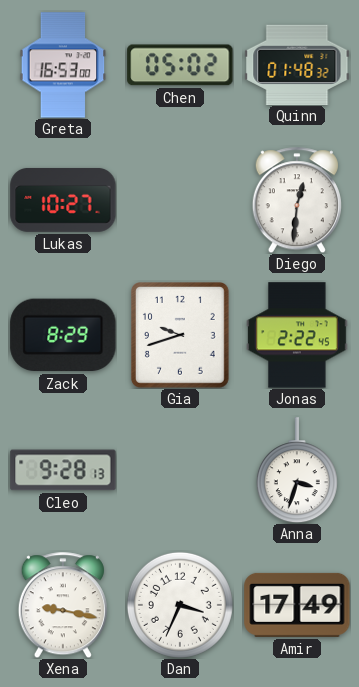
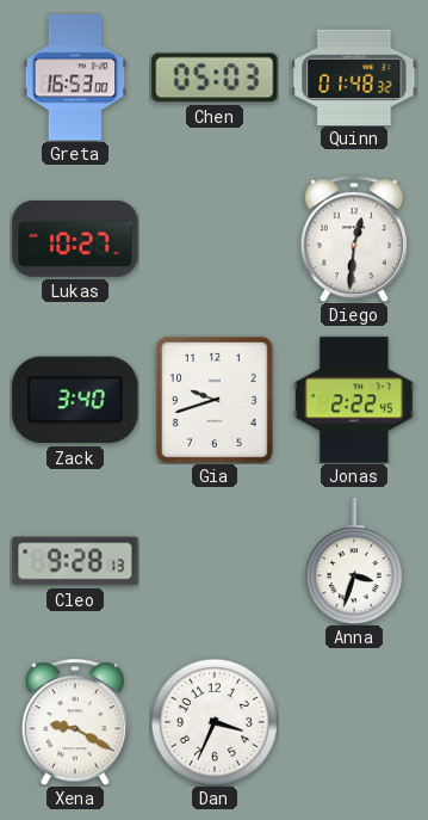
Chen: 05:02 -> 05:03 (215, 78)
Zack: 8:29 -> 3:40 (75, 400)
Xena: 9:17 -> 9:20 (75, 722)
Amir: 17:49 -> none (297, 605)
